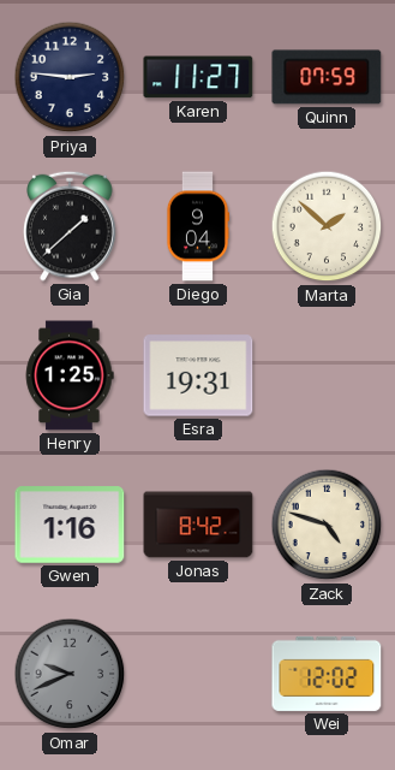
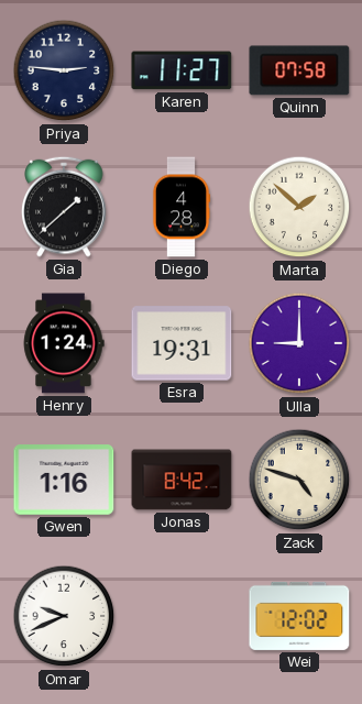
Quinn: 07:59 -> 07:58 (299, 70)
Diego: 9:04 -> 4:28 (182, 207)
Henry: 1:25 -> 1:24 (64, 343)
Ulla: none -> 9:00 (299, 343)
Omar dial: grey -> white (64, 616)
